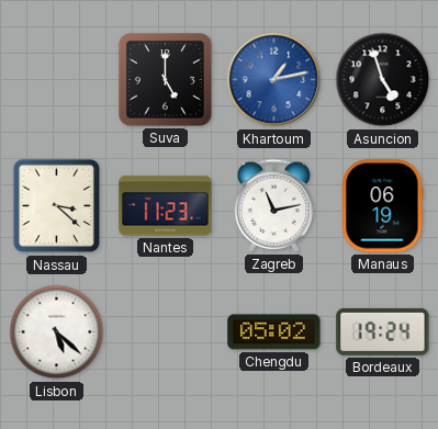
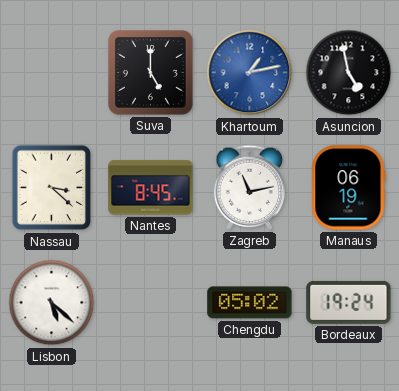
Asuncion: 4:57 -> 4:58 (349, 73)
Nantes: 11:23 -> 8:45 (151, 188)
